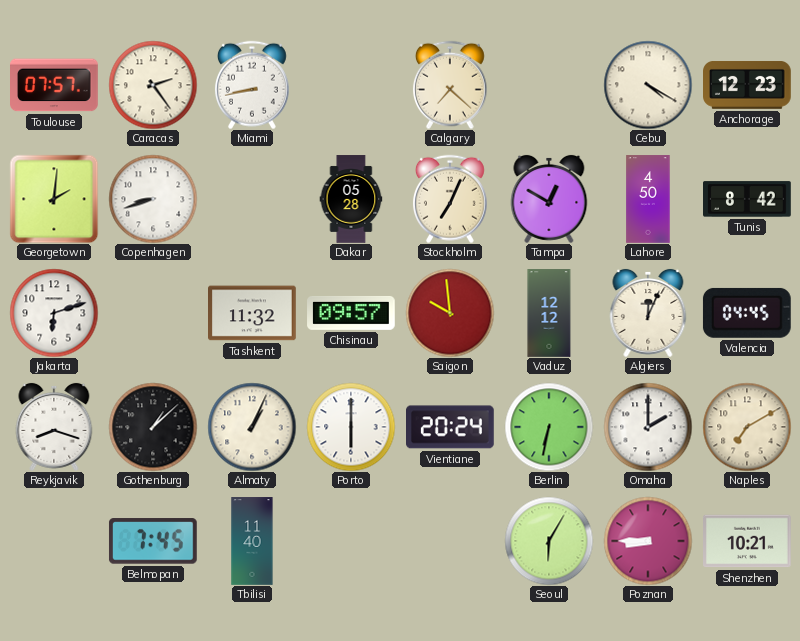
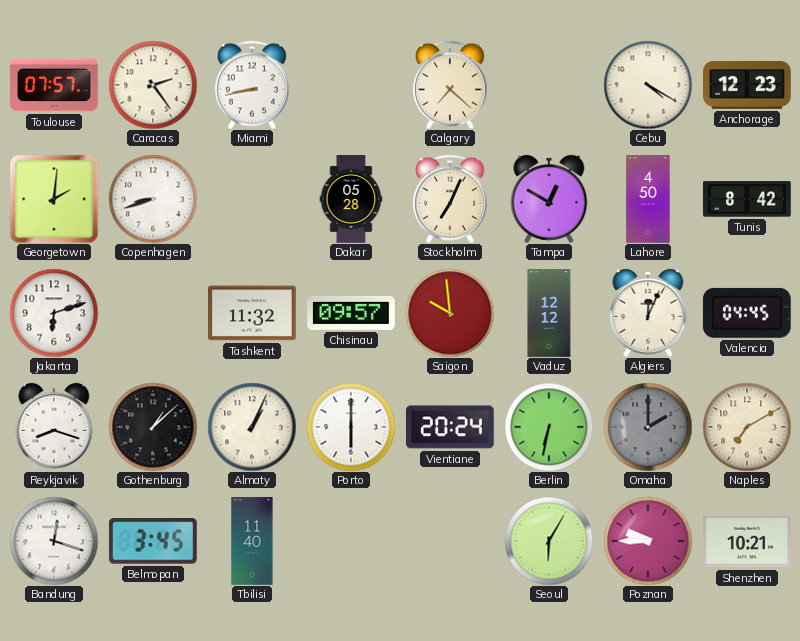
Omaha dial: white -> grey (648, 427)
Bandung: none -> 12:18 (54, 541)
Belmopan: 7:45 -> 3:45 (153, 541)
Poznan: 8:45 -> 9:45 (648, 541)
